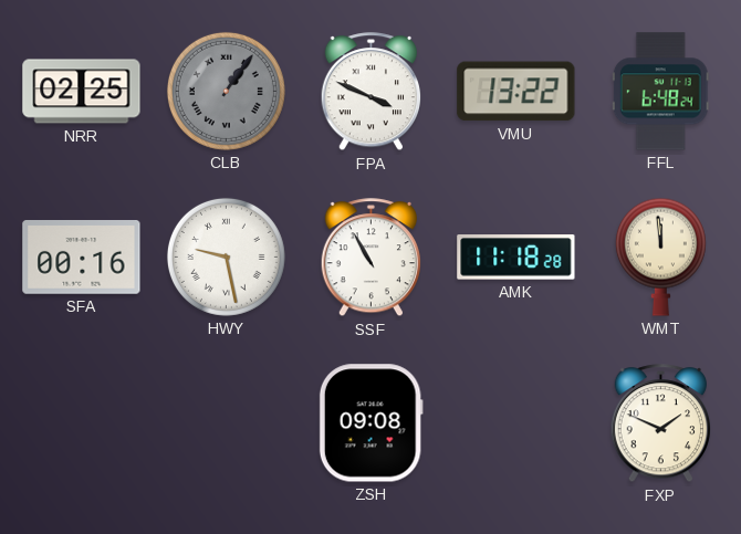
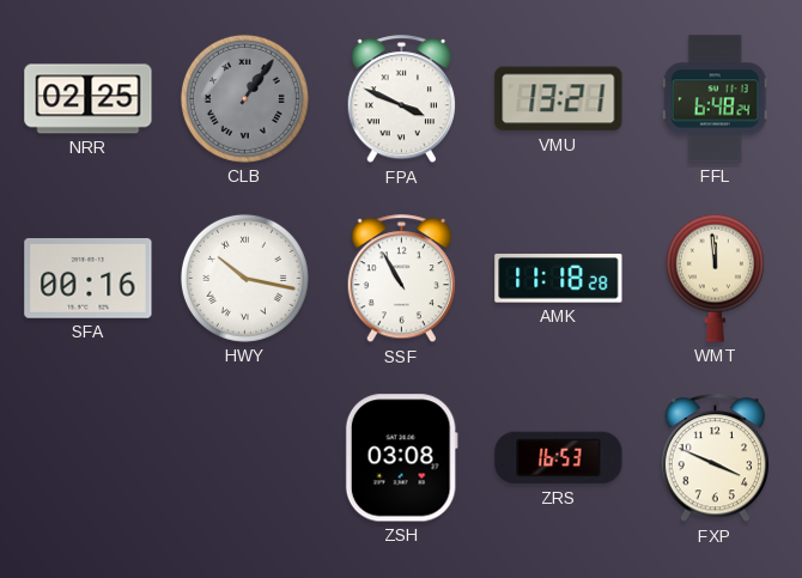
VMU: 13:22 -> 13:21 (559, 99)
HWY: 9:28 -> 10:17 (244, 278)
ZSH: 09:08 -> 03:08 (401, 458)
ZRS: none -> 16:53 (559, 458)
FXP: 1:49 -> 3:49 (715, 458)
